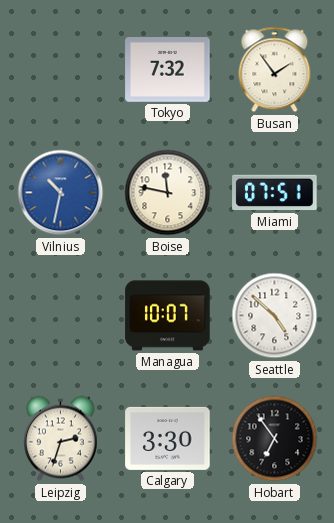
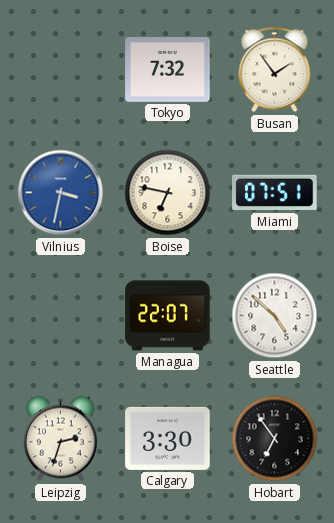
Vilnius: 10:32 -> 3:32 (61, 193)
Boise: 11:47 -> 6:47 (168, 193)
Managua: 10:07 -> 22:07 (168, 316)
